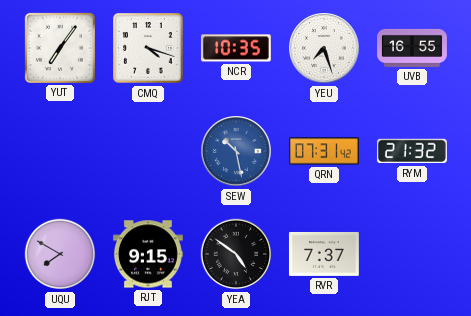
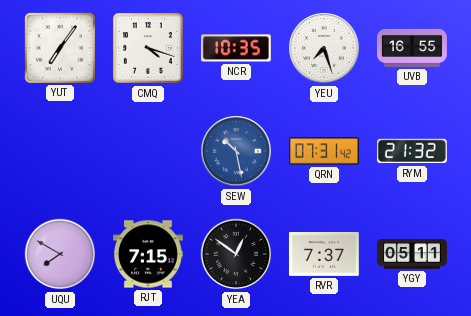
RJT: 9:15 -> 7:15 (148, 254)
YEA: 4:51 -> 12:51 (236, 254)
YGY: none -> 05:11 (413, 254)
